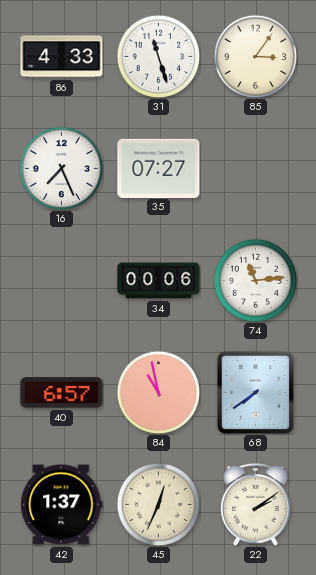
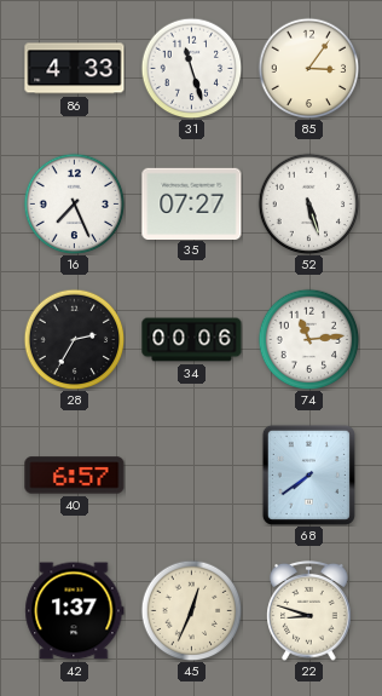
52: none -> 5:27 (308, 203)
28: none -> 2:35 (74, 339)
84: 10:58 -> none (158, 392)
22: 2:09 -> 8:48 (309, 611)
